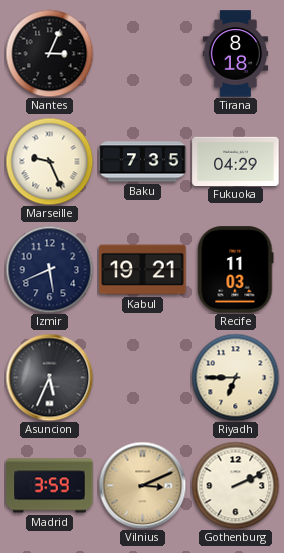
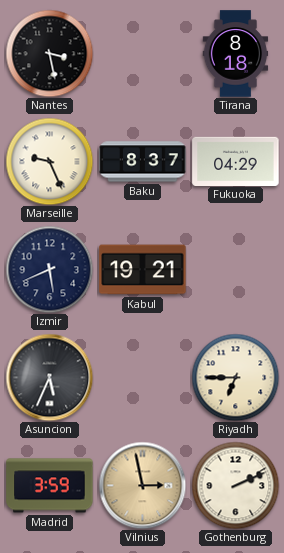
Nantes: 3:04 -> 3:28 (49, 53)
Baku: 7:35 -> 8:37 (143, 162)
Recife: 11:03 -> none (236, 270)
Vilnius: 3:11 -> 2:58 (142, 485)
